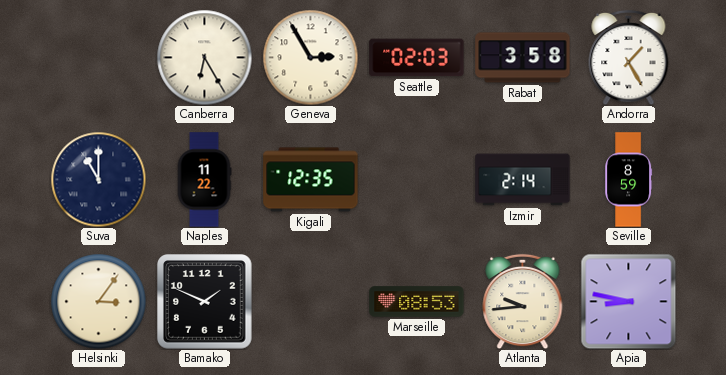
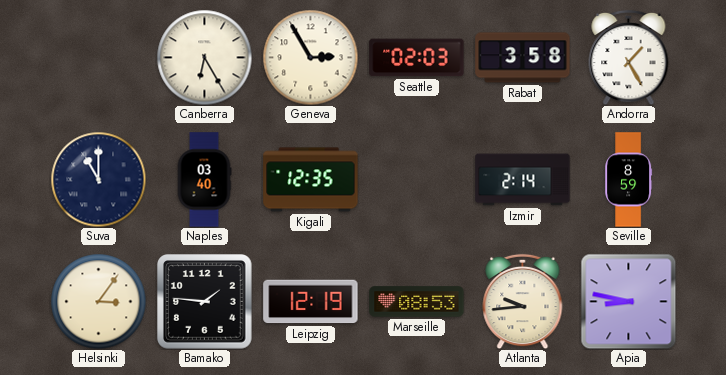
Naples: 11:22 -> 03:40 (204, 180)
Bamako: 1:49 -> 1:46 (205, 302)
Leipzig: none -> 12:19 (311, 302)
